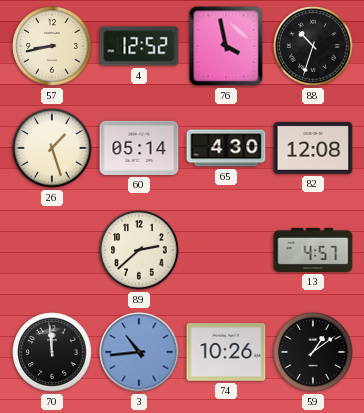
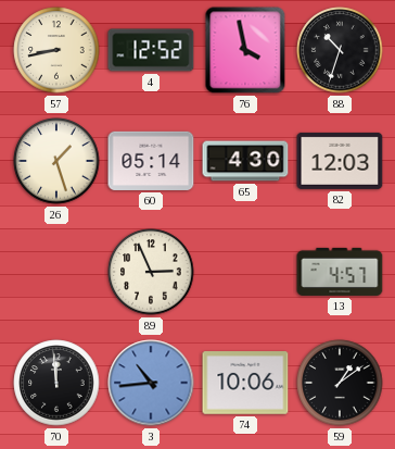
82: 12:08 -> 12:03 (340, 161)
89: 2:38 -> 2:56 (151, 272)
74: 10:26 -> 10:06 (245, 383)
